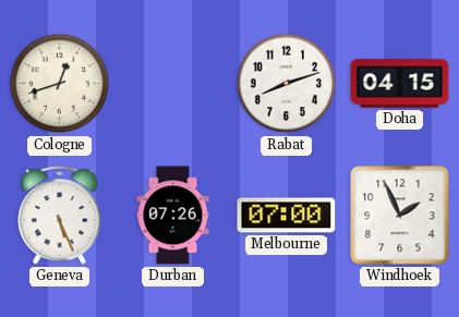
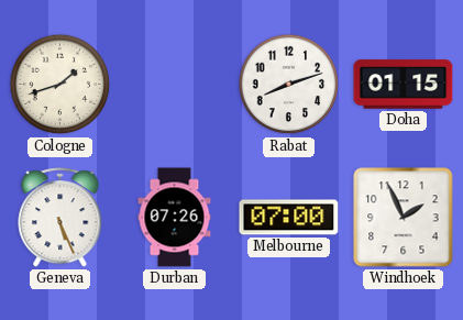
Cologne: 12:42 -> 1:42 (60, 85)
Doha: 04:15 -> 01:15 (404, 85)
